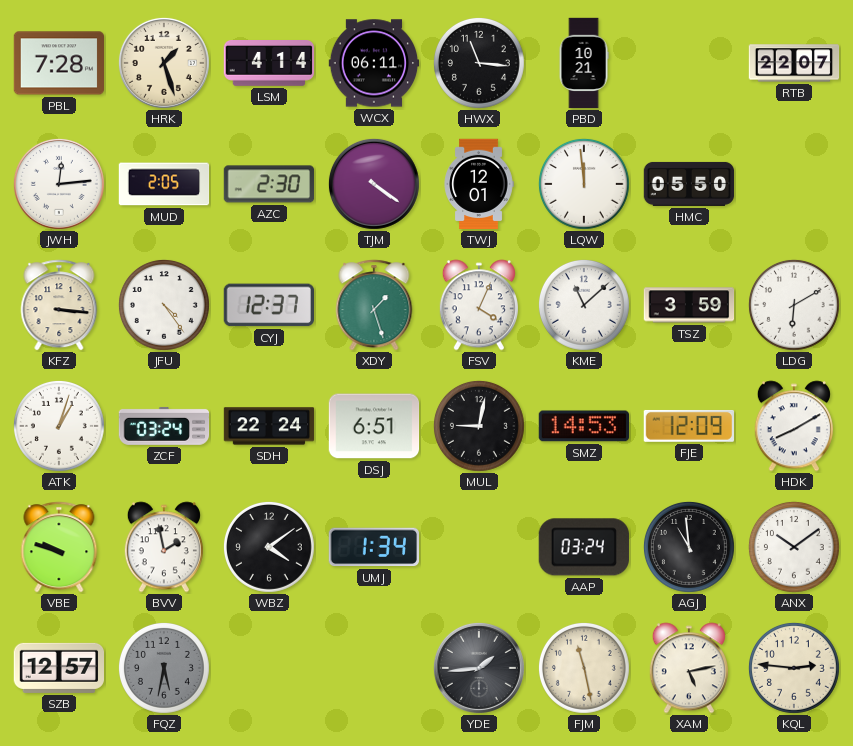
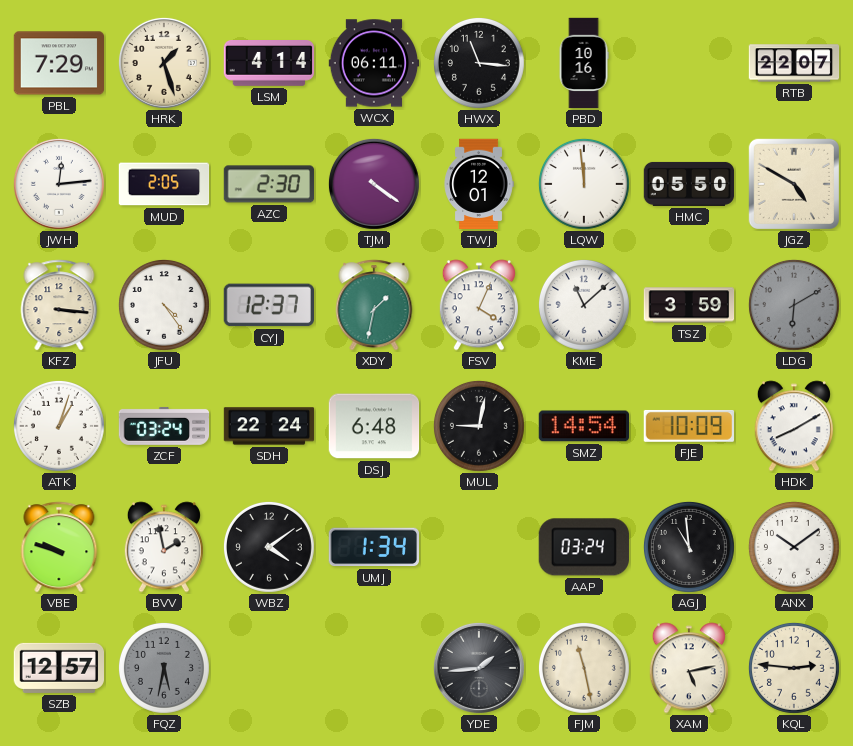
PBL: 7:28 -> 7:29 (59, 63)
PBD: 10:21 -> 10:16 (584, 63)
JGZ: none -> 4:50 (794, 184)
XDY: 1:27 -> 1:32 (374, 305)
LDG dial: white -> grey (794, 305)
DSJ: 6:51 -> 6:48 (374, 426)
SMZ: 14:53 -> 14:54 (583, 426)
FJE: 12:09 -> 10:09 (688, 426)
